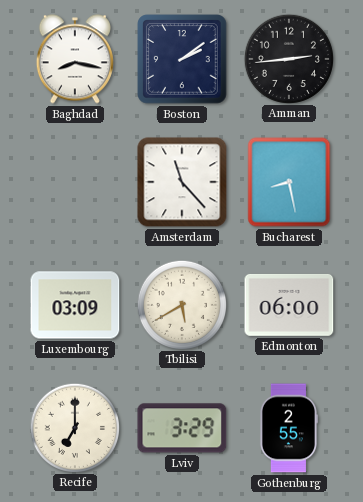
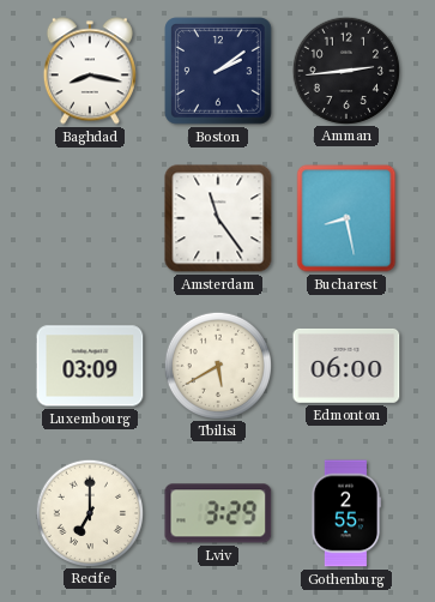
Amsterdam: 11:23 -> 11:24 (218, 218)
